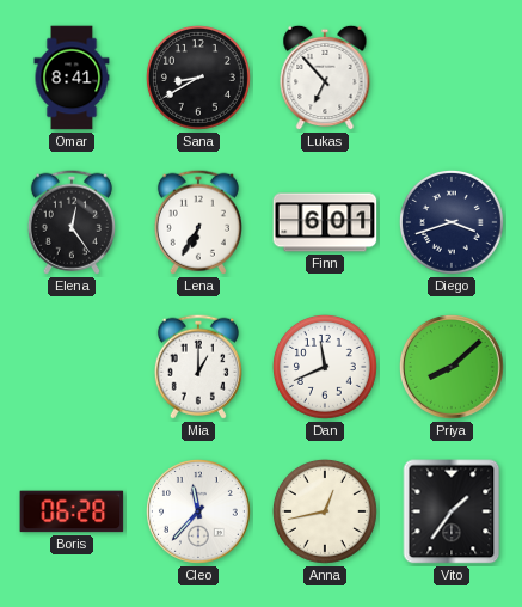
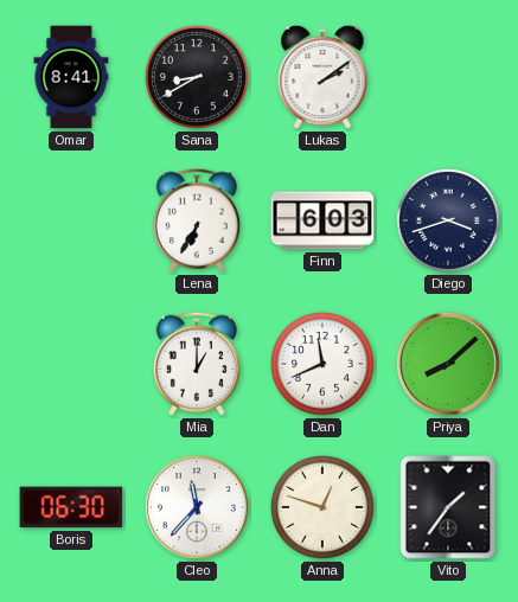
Lukas: 6:53 -> 2:09 (322, 77)
Elena: 12:24 -> none (72, 222)
Finn: 6:01 -> 6:03 (322, 220)
Boris: 06:28 -> 06:30 (71, 507)
Anna: 12:43 -> 12:48 (322, 507)
